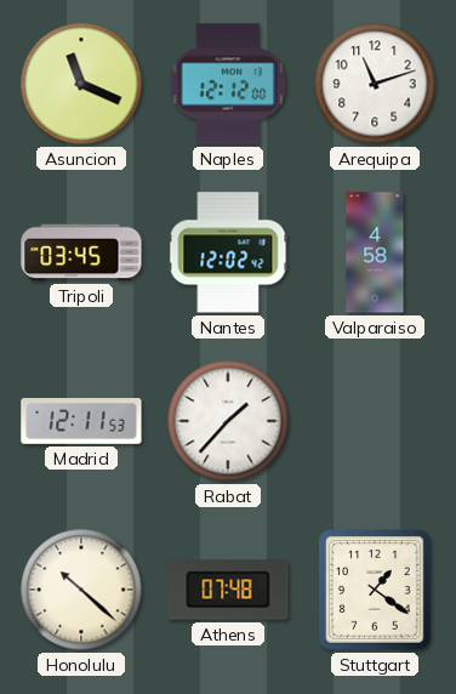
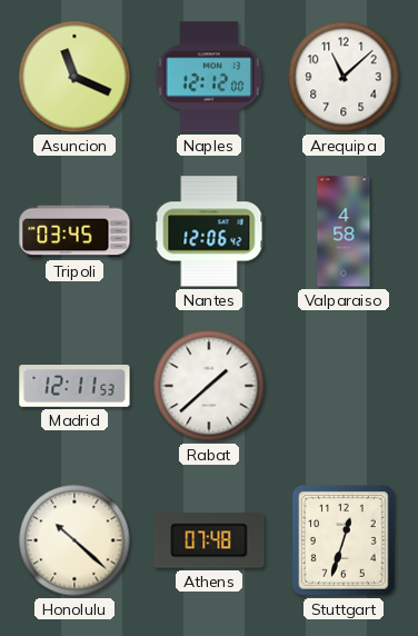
Arequipa: 11:12 -> 11:08 (344, 77)
Nantes: 12:02 -> 12:06 (209, 231)
Rabat: 1:37 -> 1:38 (209, 386)
Stuttgart: 1:21 -> 12:33 (344, 540)
